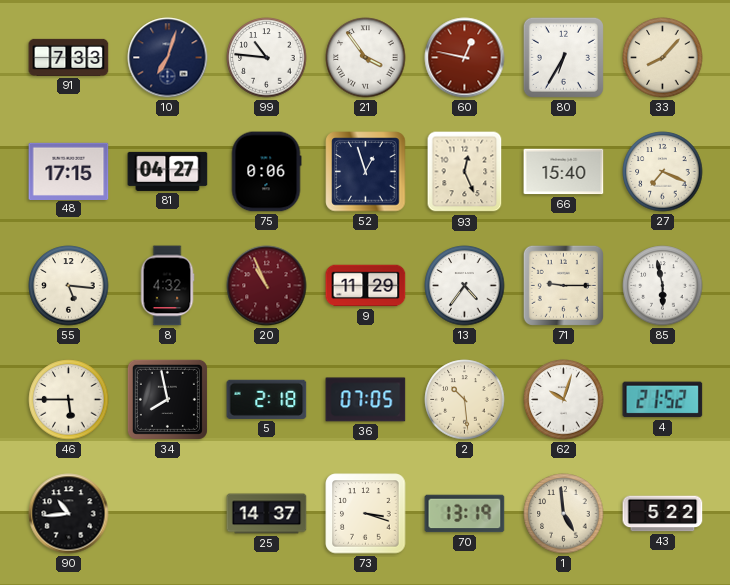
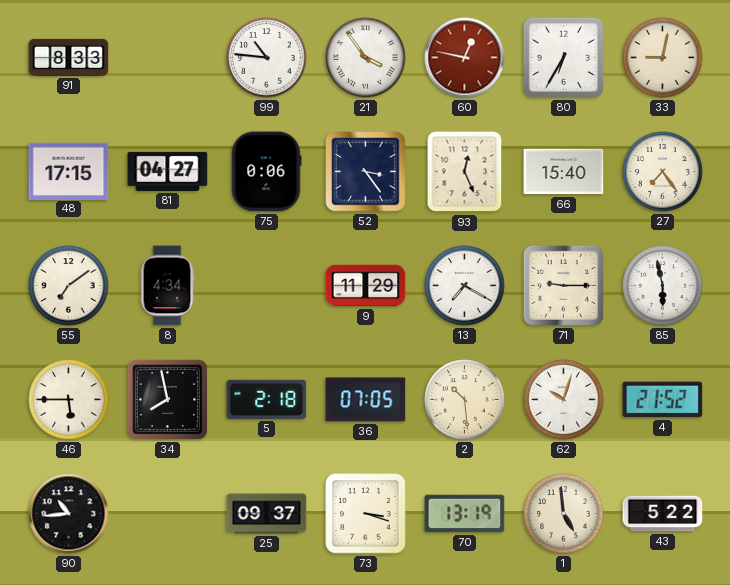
91: 7:33 -> 8:33 (69, 57)
10: 7:03 -> none (168, 58)
33: 8:07 -> 9:02 (663, 58)
52: 12:57 -> 3:24 (366, 172)
27: 7:19 -> 7:24 (663, 172)
55: 5:16 -> 7:09 (69, 286)
8: 4:32 -> 4:34 (167, 286)
20: 10:56 -> none (267, 286)
13: 4:36 -> 7:20 (465, 286)
25: 14:37 -> 09:37 (267, 514)
